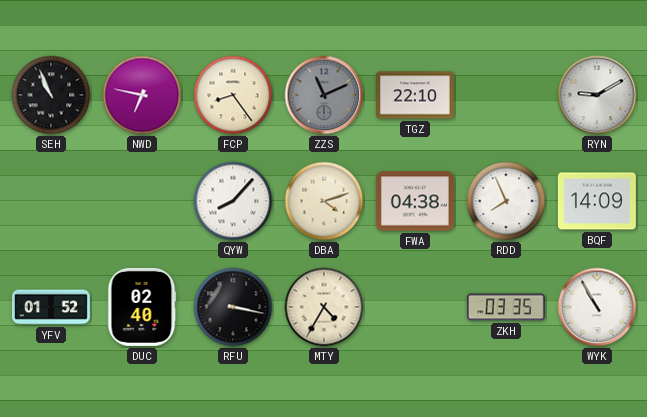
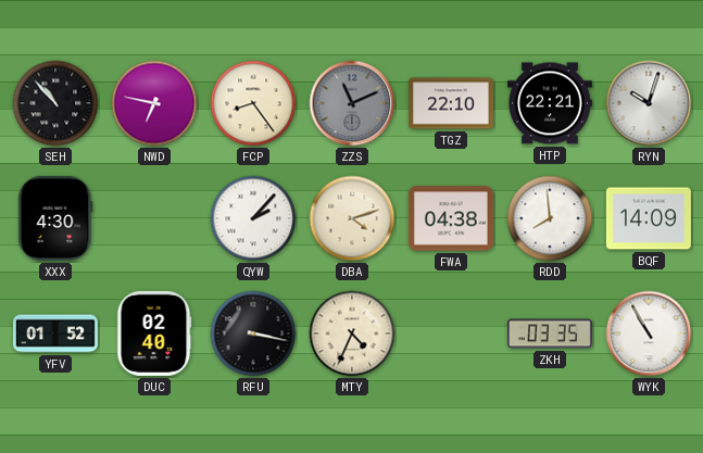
SEH: 10:56 -> 10:53 (55, 103)
HTP: none -> 22:21 (550, 103)
RYN: 9:10 -> 10:03 (649, 103)
XXX: none -> 4:30 (55, 218)
QYW: 8:07 -> 2:07 (253, 218)
RDD: 7:56 -> 7:59 (550, 218)
MTY: 4:35 -> 4:34 (352, 334)
